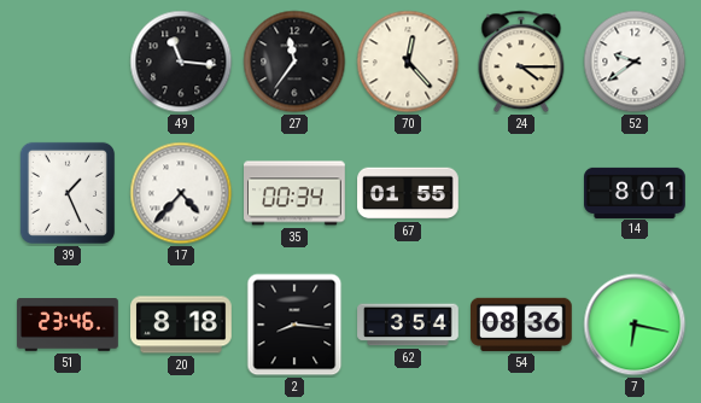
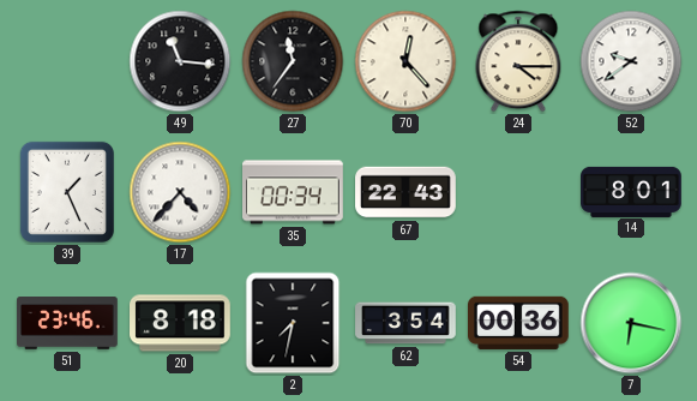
67: 01:55 -> 22:43 (405, 192)
2: 8:16 -> 7:32 (293, 323)
54: 08:36 -> 00:36 (519, 323)
